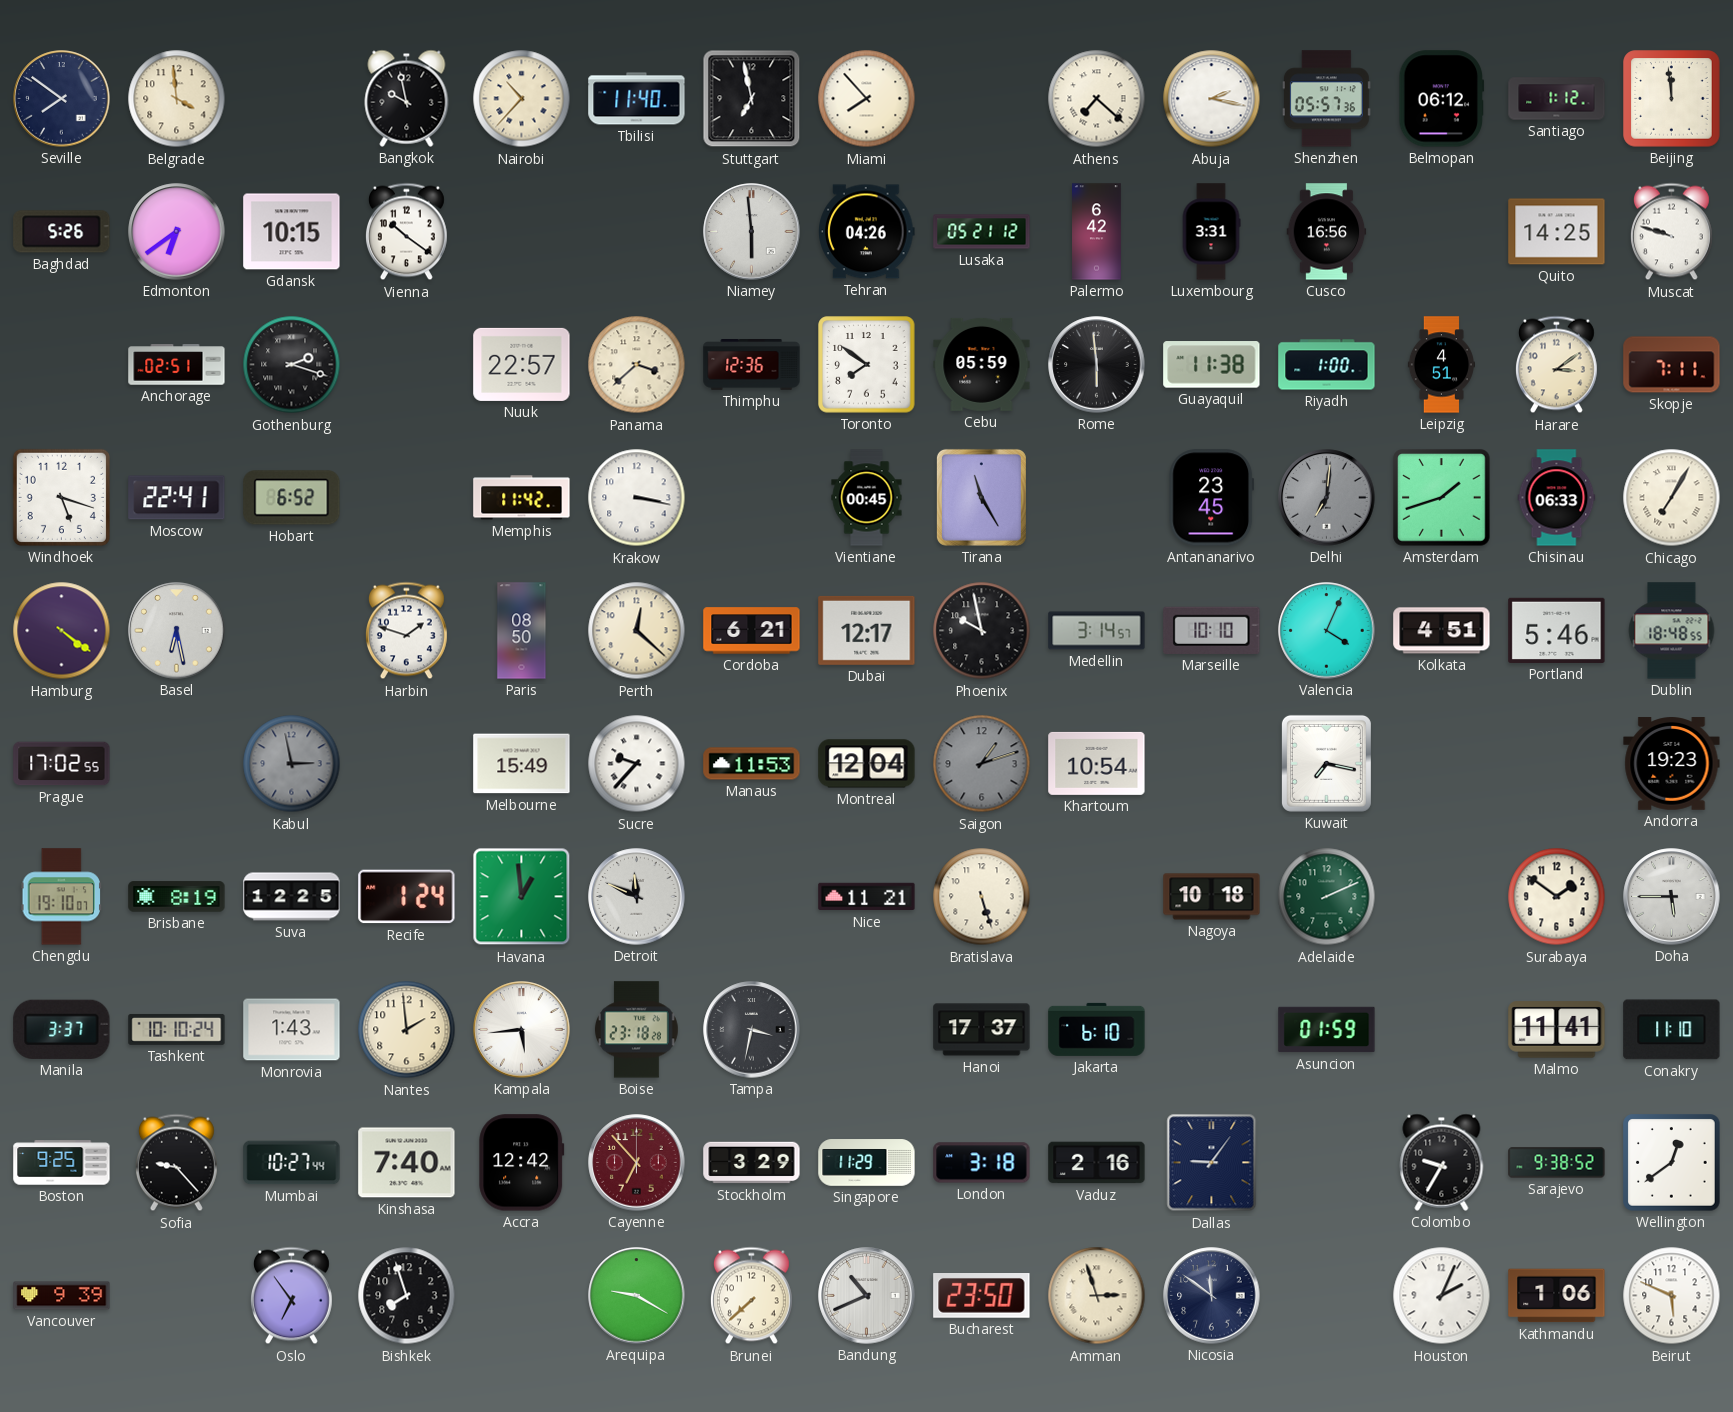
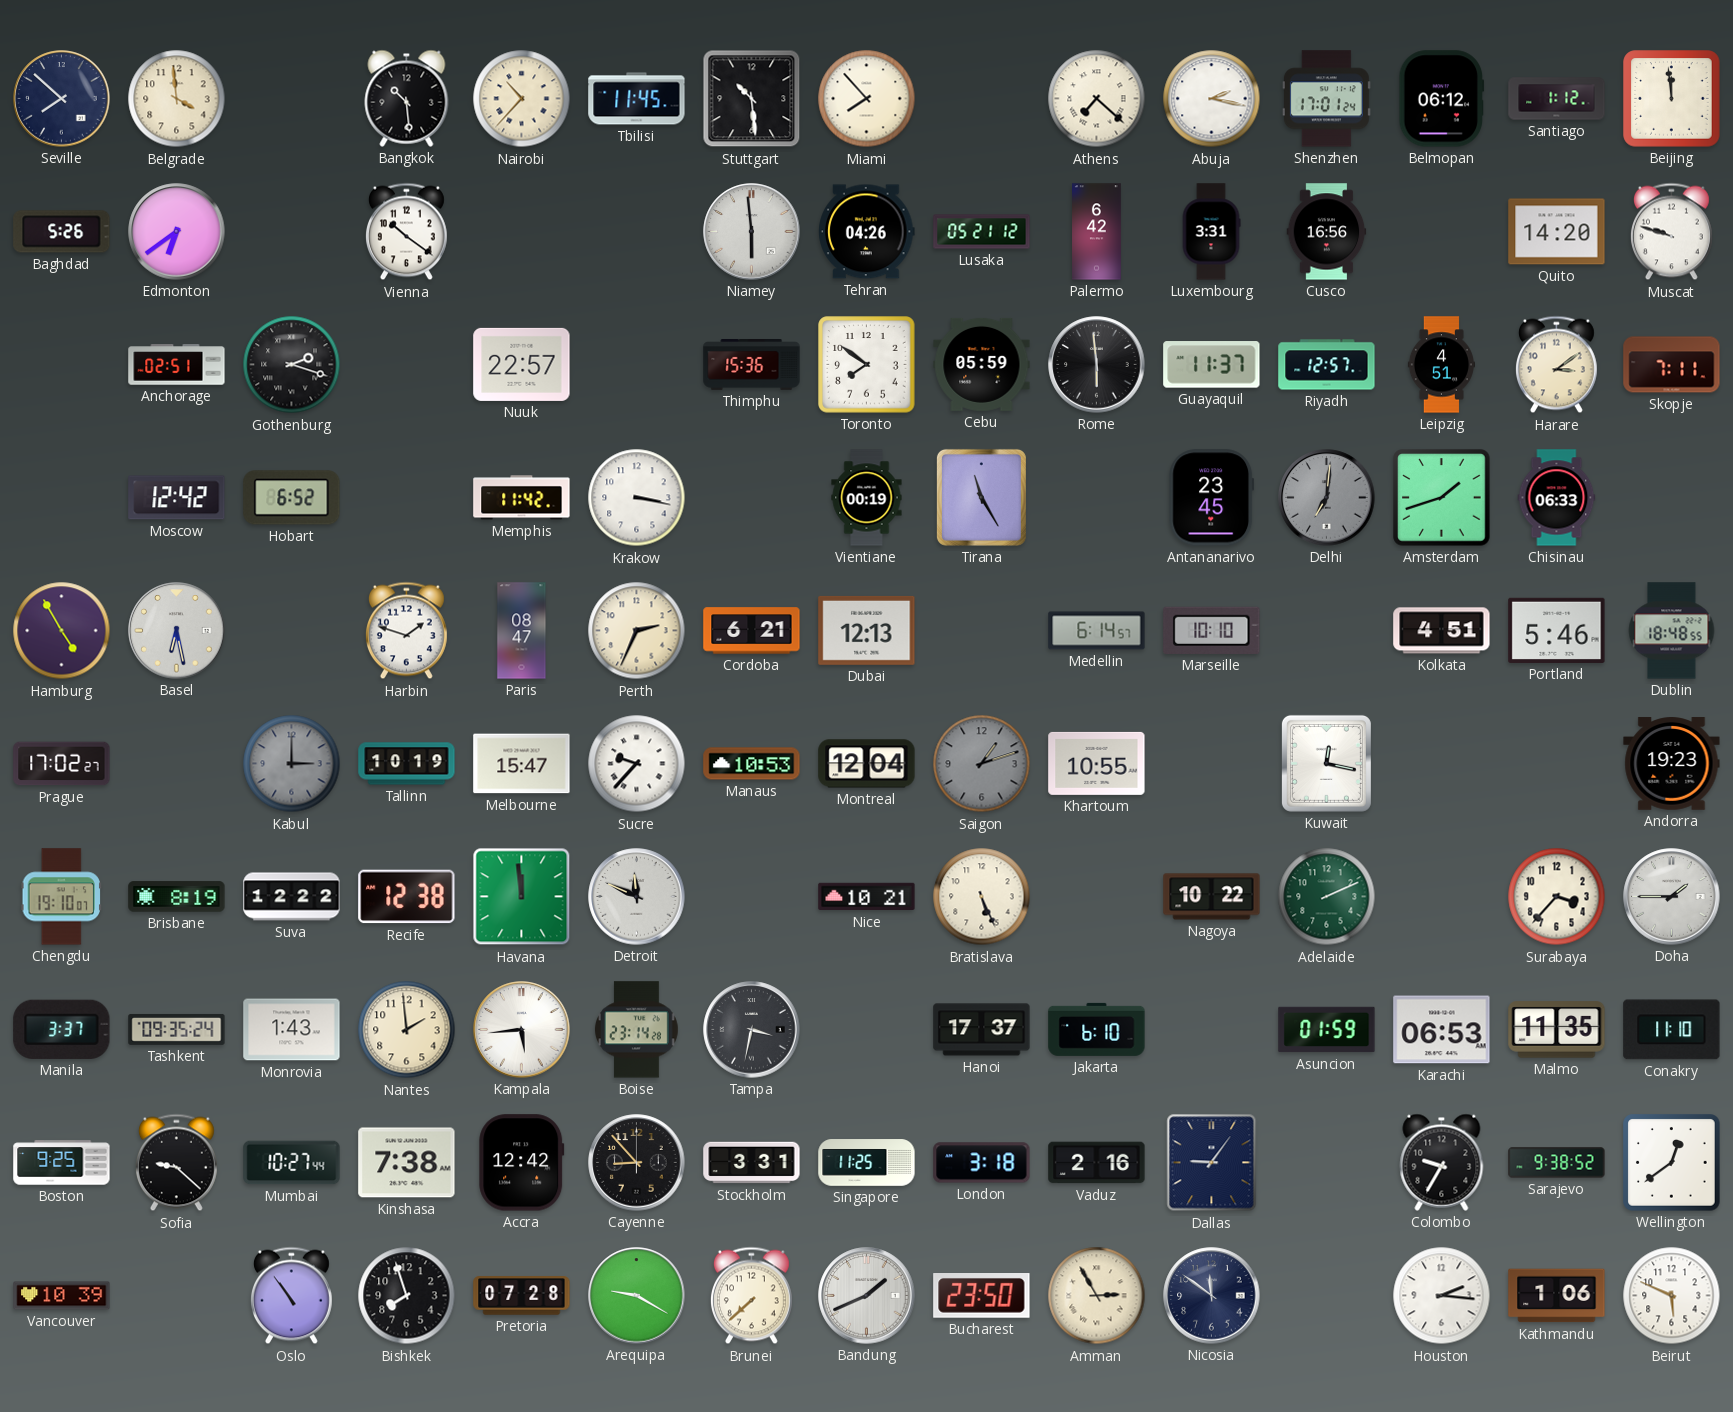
Seville: 7:51 -> 7:52 (62, 99)
Bangkok: 9:58 -> 10:29 (407, 98)
Tbilisi: 11:40 -> 11:45 (637, 99)
Stuttgart: 6:58 -> 10:29 (752, 99)
Shenzhen: 05:57 -> 17:01 (1326, 99)
Gdansk: 10:15 -> none (292, 232)
Quito: 14:25 -> 14:20 (1557, 232)
Panama: 3:38 -> none (637, 365)
Thimphu: 12:36 -> 15:36 (752, 365)
Guayaquil: 11:38 -> 11:37 (1212, 365)
Riyadh: 1:00 -> 12:57 (1327, 365)
Windhoek: 5:18 -> none (61, 497)
Moscow: 22:41 -> 12:42 (177, 498)
Vientiane: 00:45 -> 00:19 (867, 498)
Chicago: 7:05 -> none (1672, 498)
Hamburg: 4:21 -> 4:55 (62, 631)
Paris: 08:50 -> 08:47 (522, 631)
Perth: 12:22 -> 2:34 (637, 631)
Dubai: 12:17 -> 12:13 (867, 630)
Phoenix: 9:58 -> none (982, 631)
Medellin: 3:14 -> 6:14 (1097, 631)
Valencia: 4:04 -> none (1327, 631)
Prague: 17:02:55 -> 17:02:27 (62, 764)
Kabul: 2:58 -> 3:00 (292, 764)
Tallinn: none -> 10:19 (407, 764)
Melbourne: 15:49 -> 15:47 (522, 764)
Manaus: 11:53 -> 10:53 (752, 764)
Khartoum: 10:54 -> 10:55 (1097, 763)
Kuwait: 7:17 -> 12:17 (1326, 763)
Suva: 12:25 -> 12:22 (292, 897)
Recife: 1:24 -> 12:38 (407, 897)
Havana: 12:59 -> 11:59 (522, 897)
Nice: 11:21 -> 10:21 (867, 897)
Bratislava: 5:27 -> 5:26 (982, 897)
Nagoya: 10:18 -> 10:22 (1212, 897)
Surabaya: 1:51 -> 3:37 (1557, 897)
Doha: 5:45 -> 1:45 (1672, 897)
Tashkent: 10:10 -> 09:35 (177, 1029)
Boise: 23:18 -> 23:14 (636, 1030)
Karachi: none -> 06:53 (1442, 1030)
Malmo: 11:41 -> 11:35 (1557, 1030)
Sofia: 9:23 -> 9:22 (176, 1163)
Kinshasa: 7:40 -> 7:38 (407, 1163)
Cayenne: 6:53 -> 8:53 (637, 1163)
Cayenne dial: burgundy -> black (637, 1163)
Stockholm: 3:29 -> 3:31 (752, 1163)
Singapore: 11:29 -> 11:25 (867, 1163)
Vancouver: 9:39 -> 10:39 (62, 1296)
Oslo: 6:54 -> 10:54 (291, 1296)
Pretoria: none -> 07:28 (522, 1296)
Bandung: 10:41 -> 1:41 (867, 1296)
Amman: 2:57 -> 2:55 (1097, 1296)
Houston: 2:04 -> 2:16 (1442, 1296)
